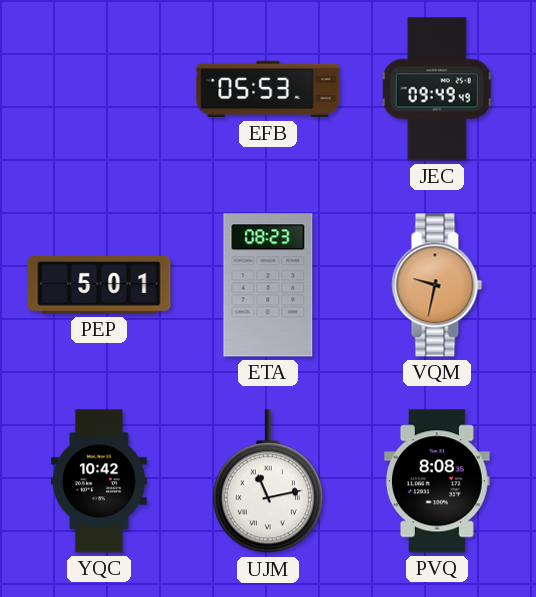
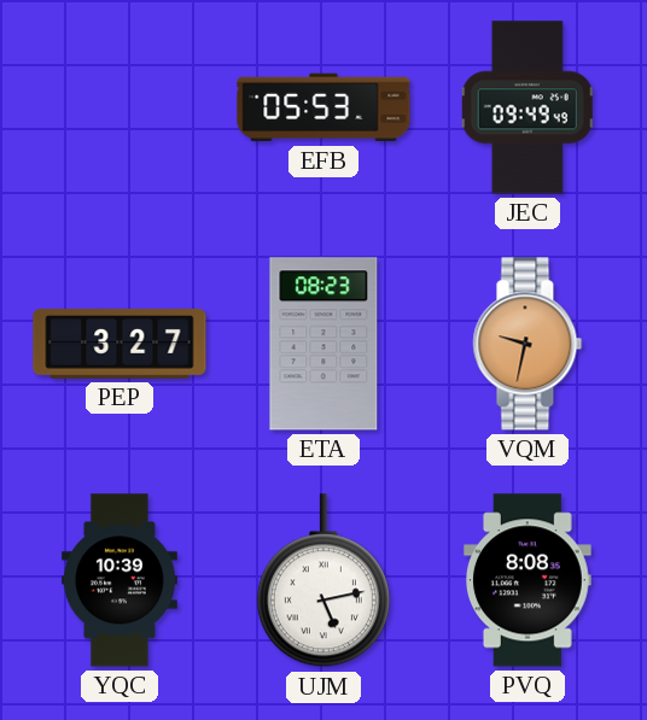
PEP: 5:01 -> 3:27 (120, 345)
YQC: 10:42 -> 10:39 (120, 580)
UJM: 11:13 -> 5:13 (323, 581)
